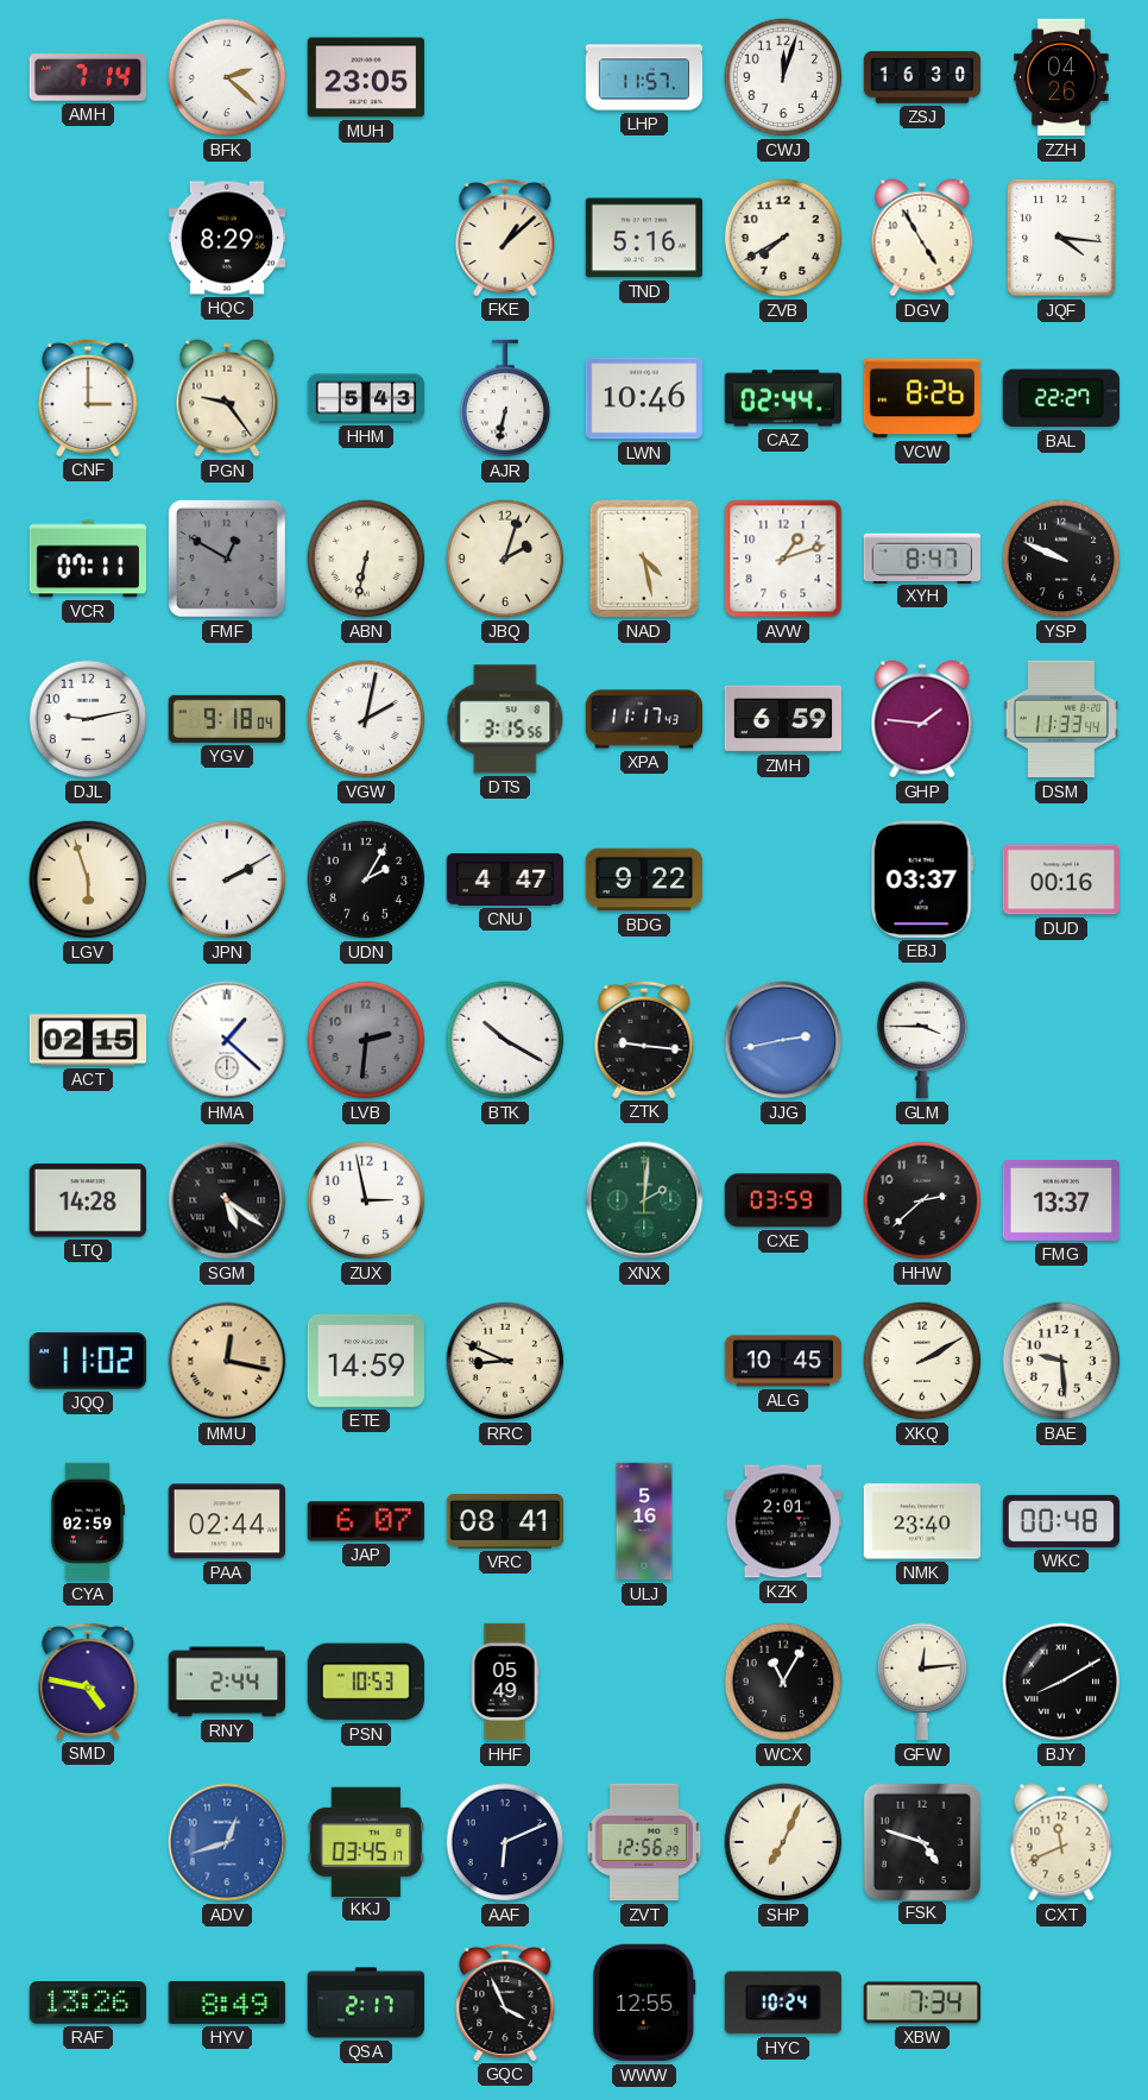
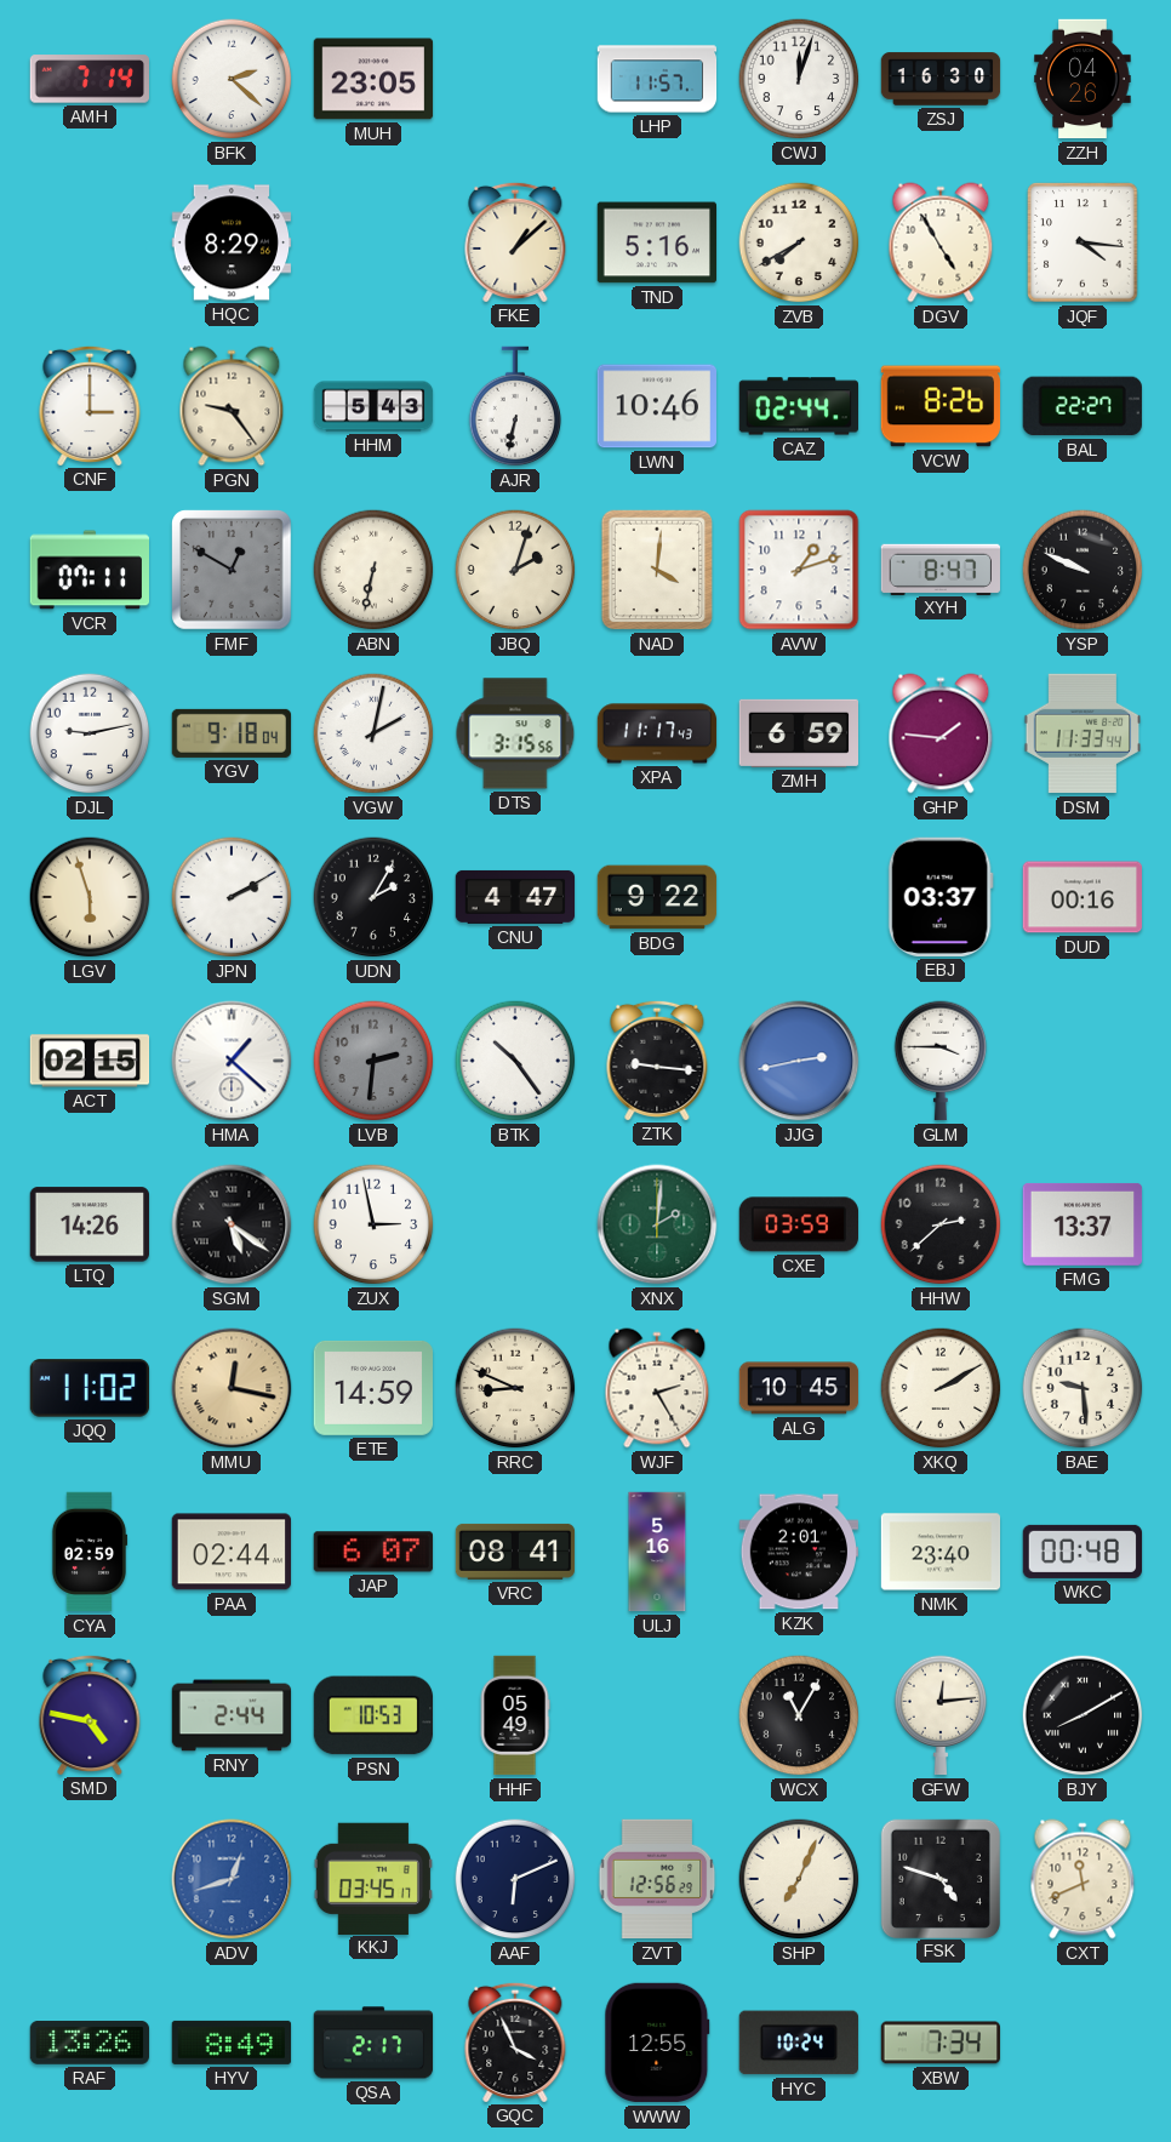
NAD: 4:28 -> 4:01 (657, 570)
BTK: 10:20 -> 10:24 (515, 1061)
LTQ: 14:28 -> 14:26 (88, 1224)
WJF: none -> 2:25 (657, 1388)
